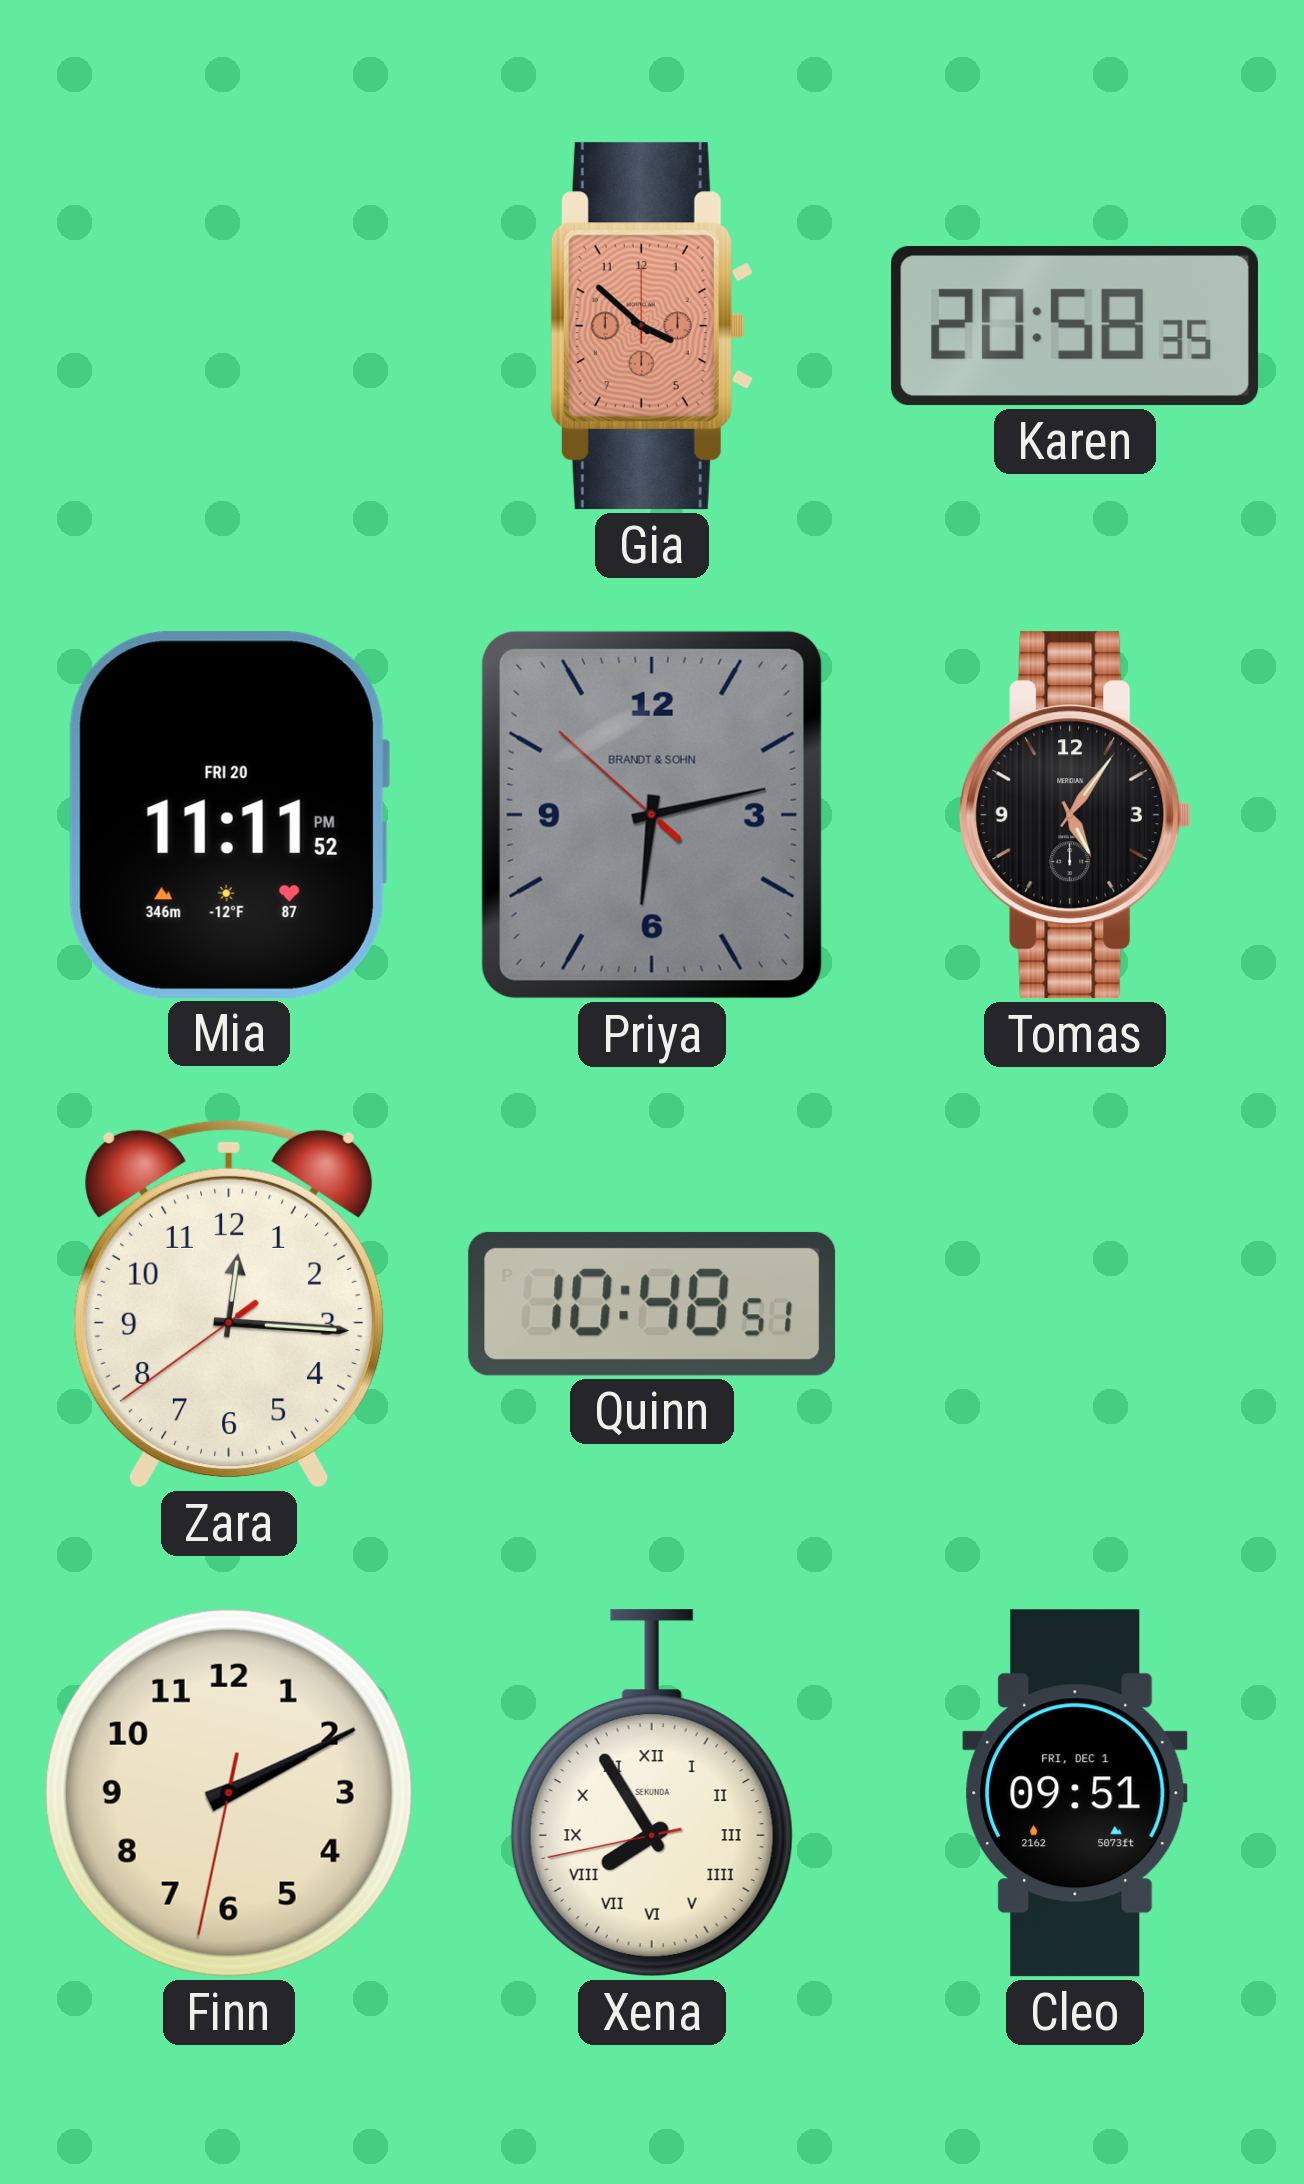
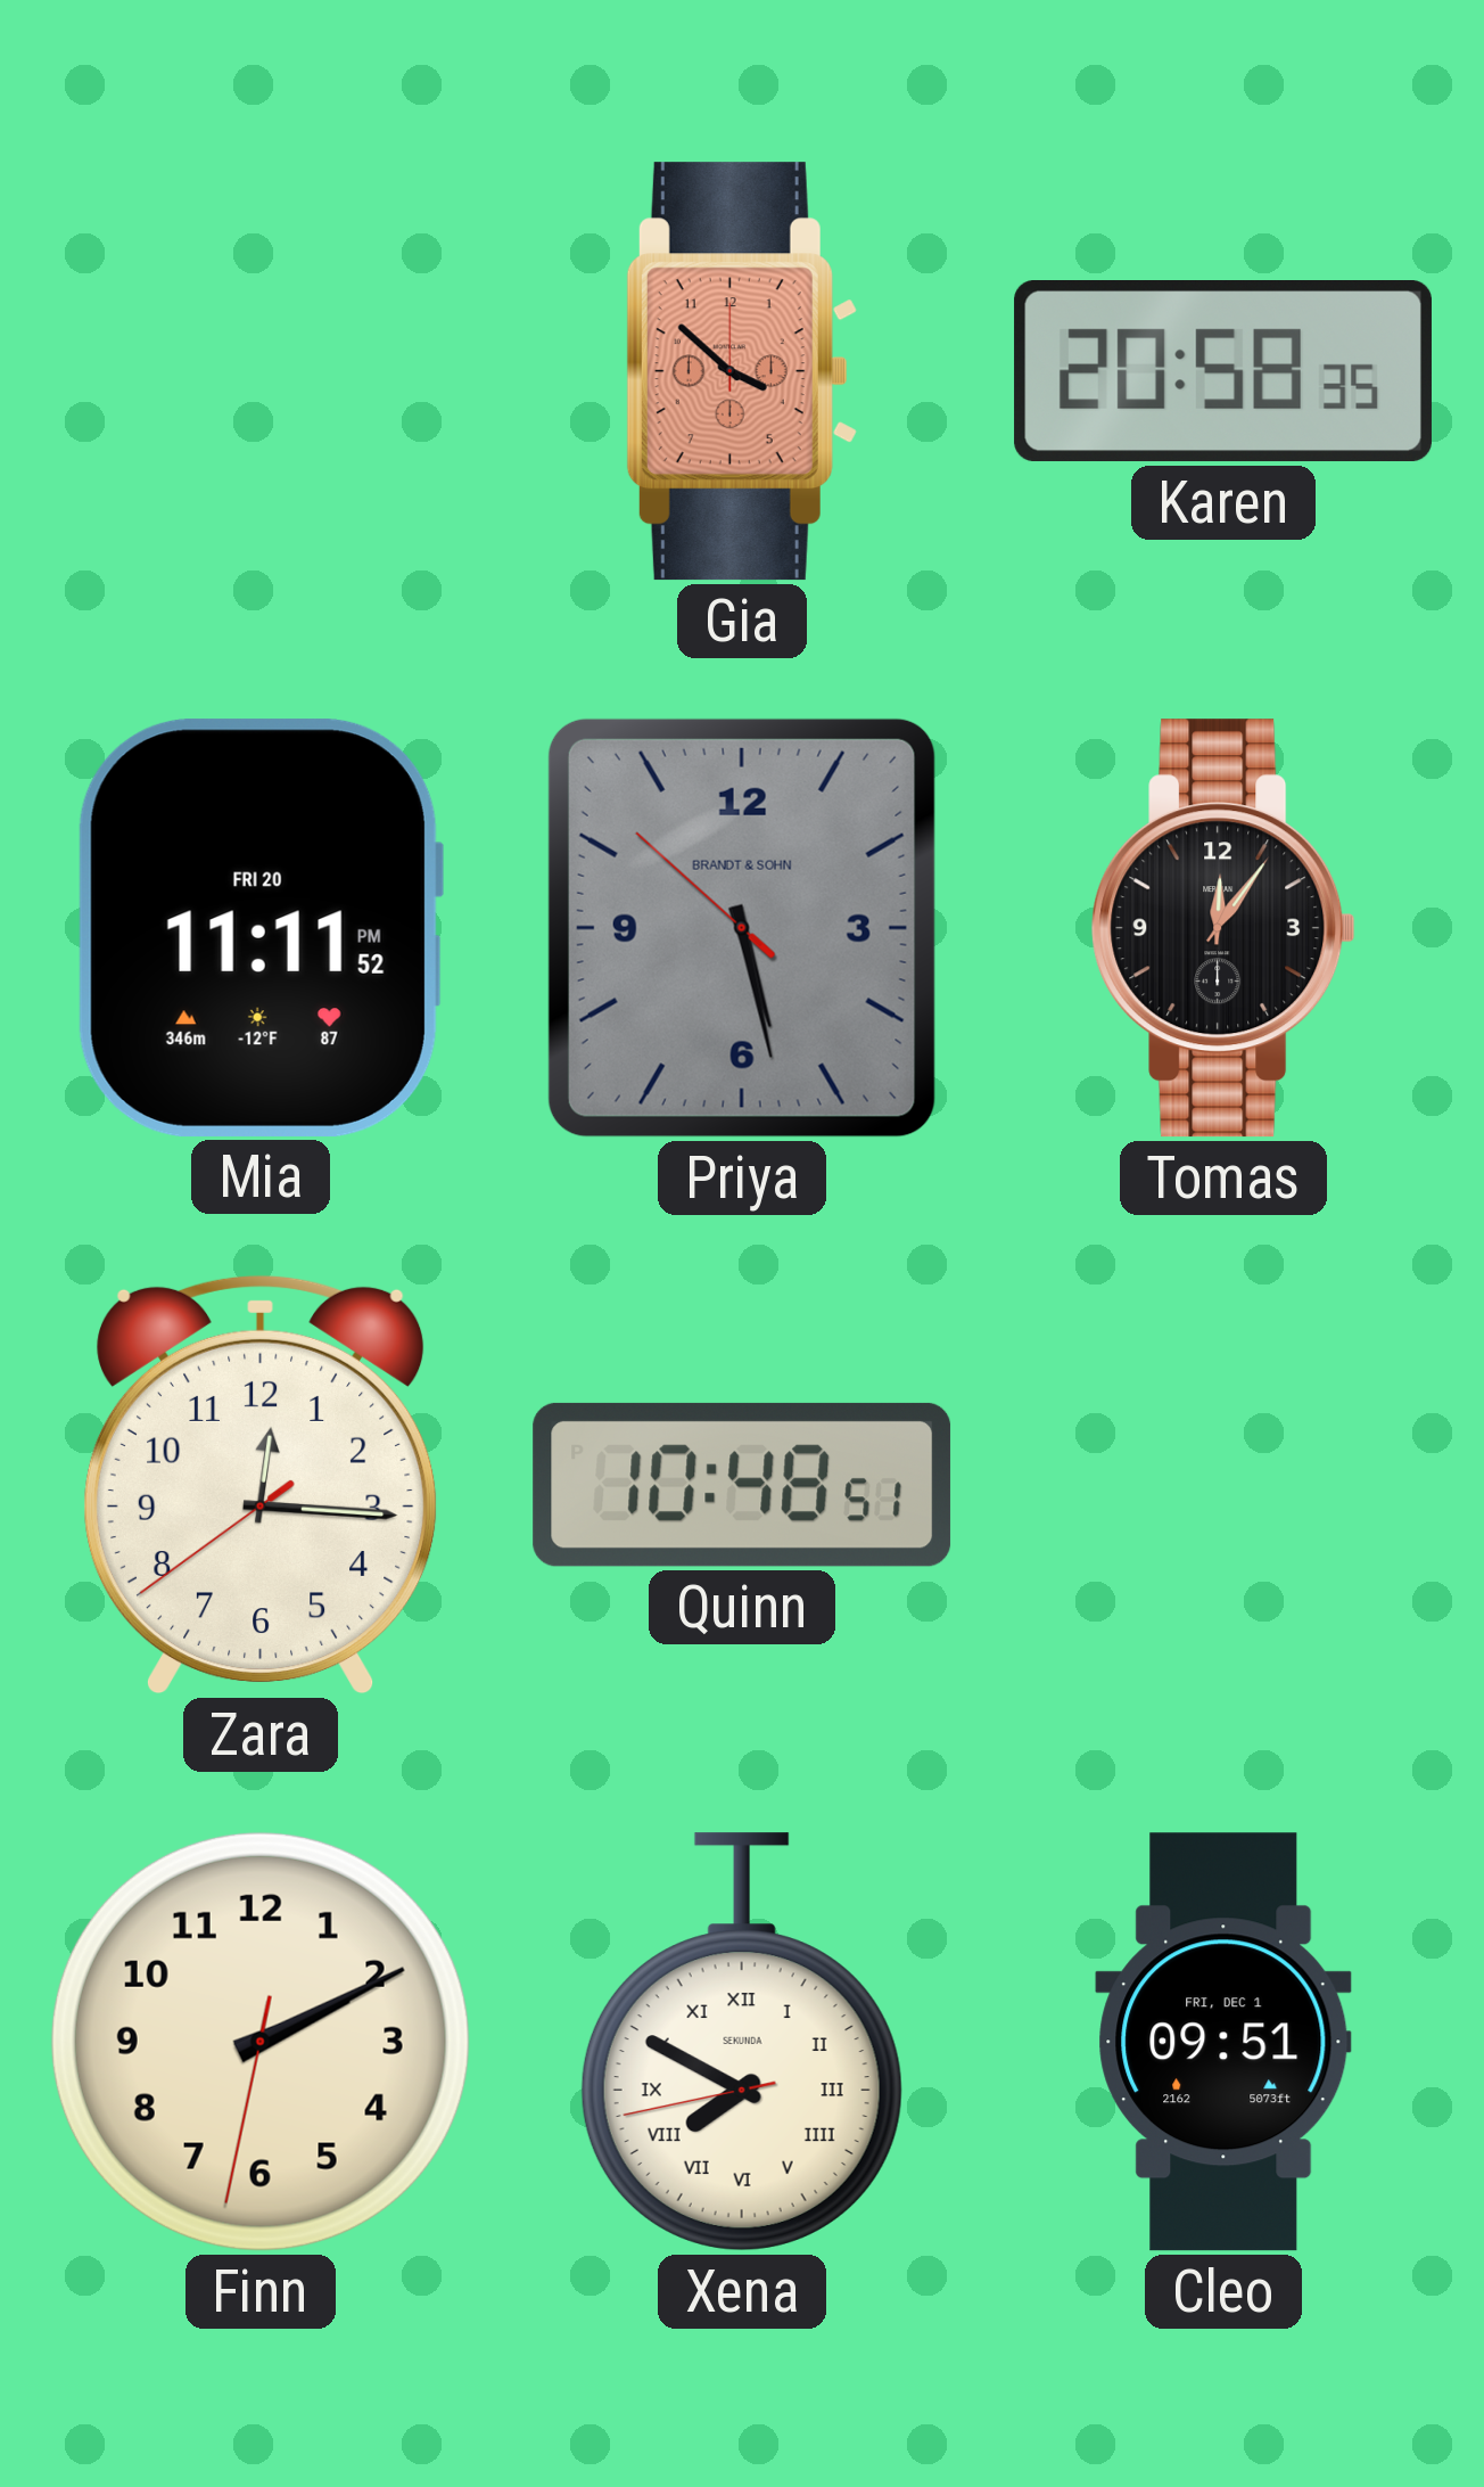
Priya: 6:12 -> 5:27 (742, 928)
Tomas: 5:06 -> 12:06 (1223, 928)
Xena: 7:54 -> 7:49 (742, 2042)
